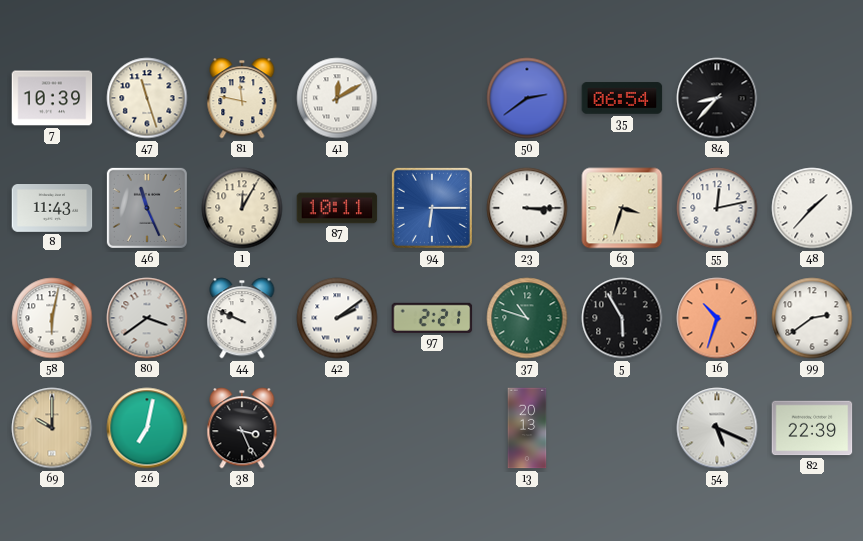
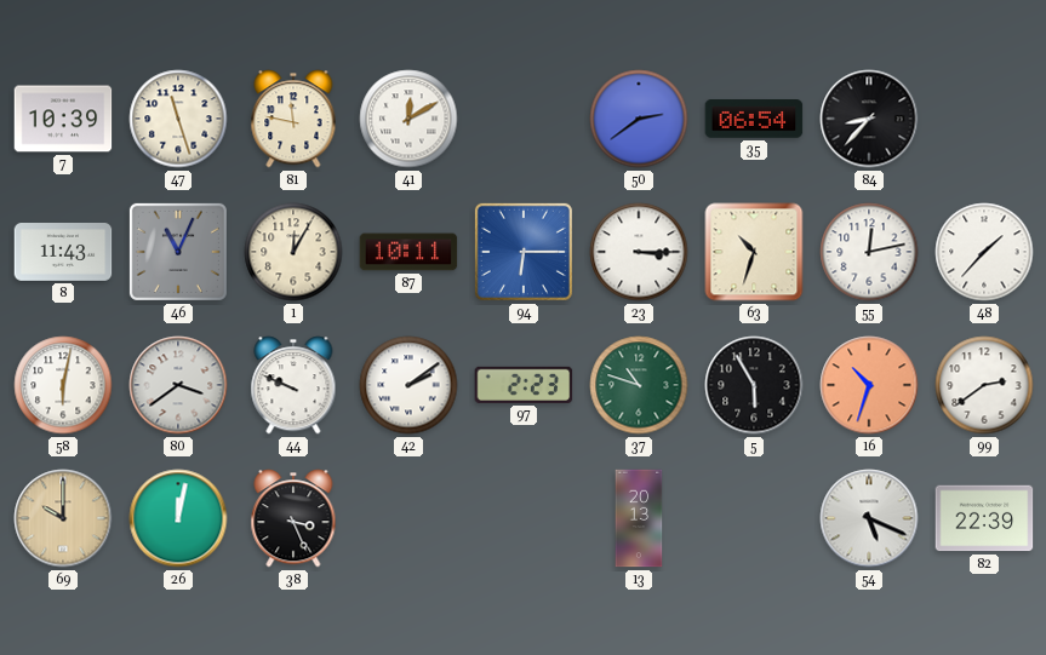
46: 11:26 -> 11:04 (178, 252)
63: 3:33 -> 10:33 (754, 252)
97: 2:21 -> 2:23 (524, 385)
26: 7:02 -> 12:02 (178, 518)
